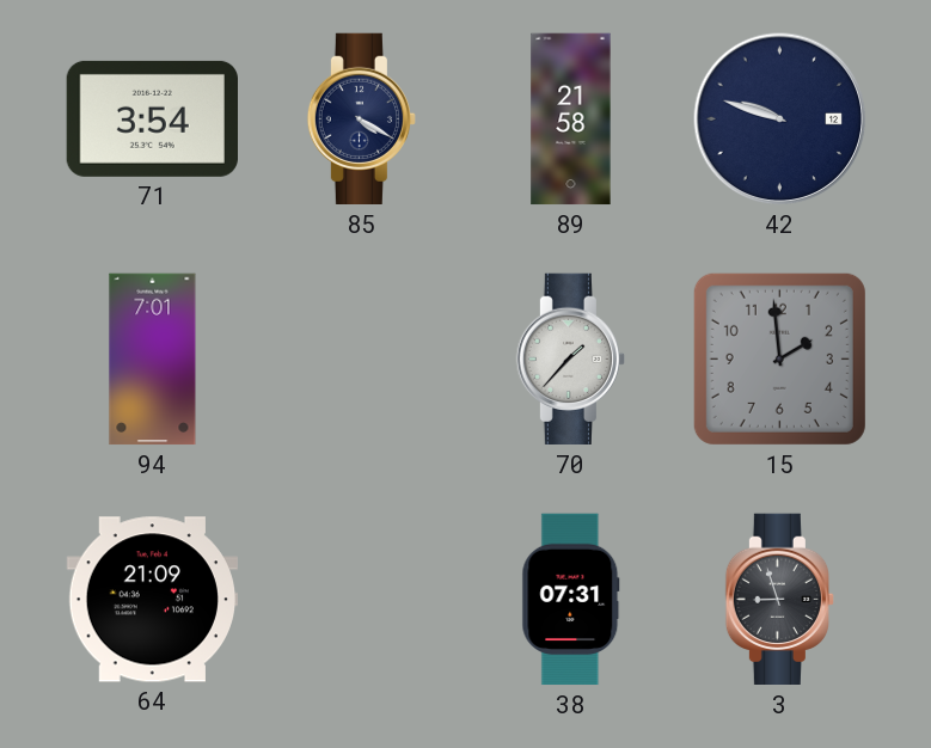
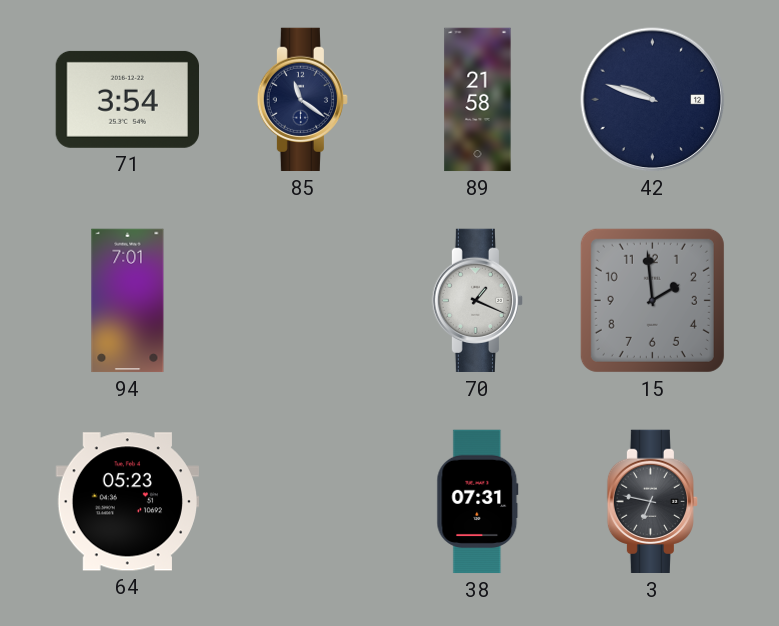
85: 4:20 -> 11:21 (302, 100)
70: 1:37 -> 1:19 (477, 301)
64: 21:09 -> 05:23 (127, 502)
3: 8:57 -> 6:47 (652, 502)
